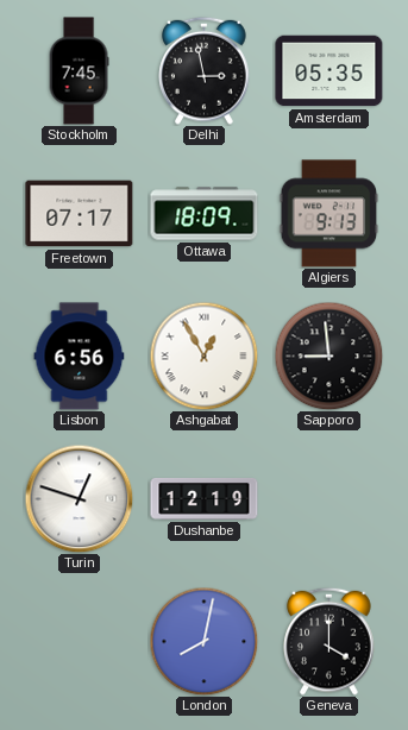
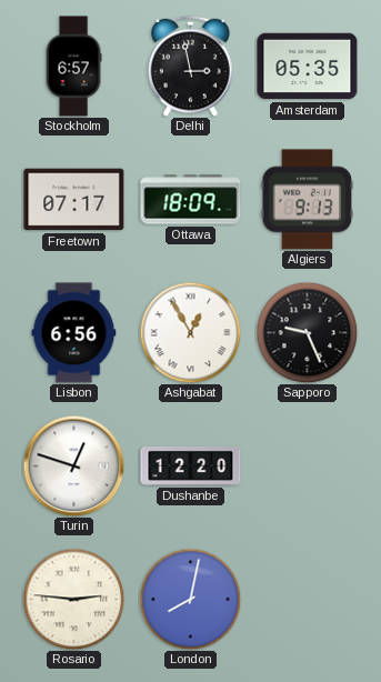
Stockholm: 7:45 -> 6:57 (73, 67)
Sapporo: 8:59 -> 9:26 (307, 332)
Dushanbe: 12:19 -> 12:20 (191, 467)
Rosario: none -> 2:46 (73, 599)
Geneva: 4:00 -> none (329, 641)
